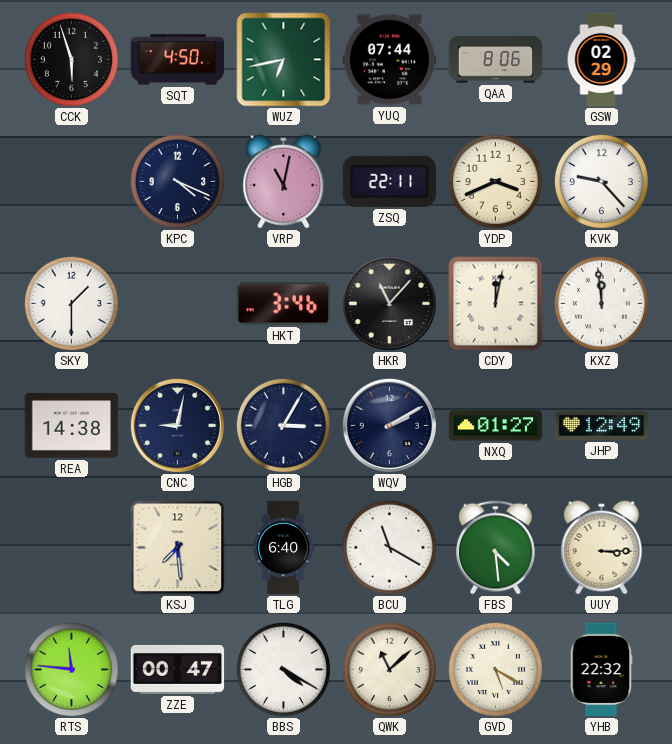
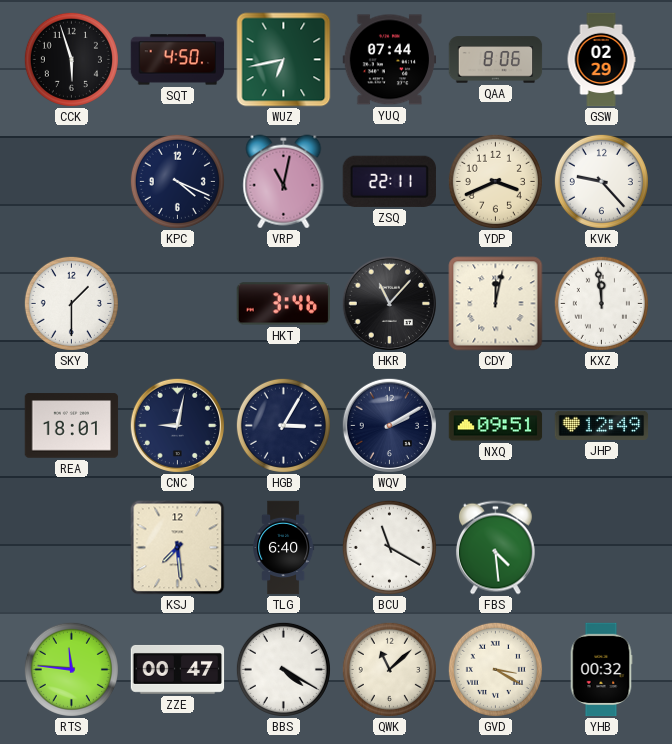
REA: 14:38 -> 18:01 (72, 426)
NXQ: 01:27 -> 09:51 (496, 426)
UUY: 3:15 -> none (602, 548)
GVD: 5:20 -> 3:20 (495, 669)
YHB: 22:32 -> 00:32 (601, 670)
